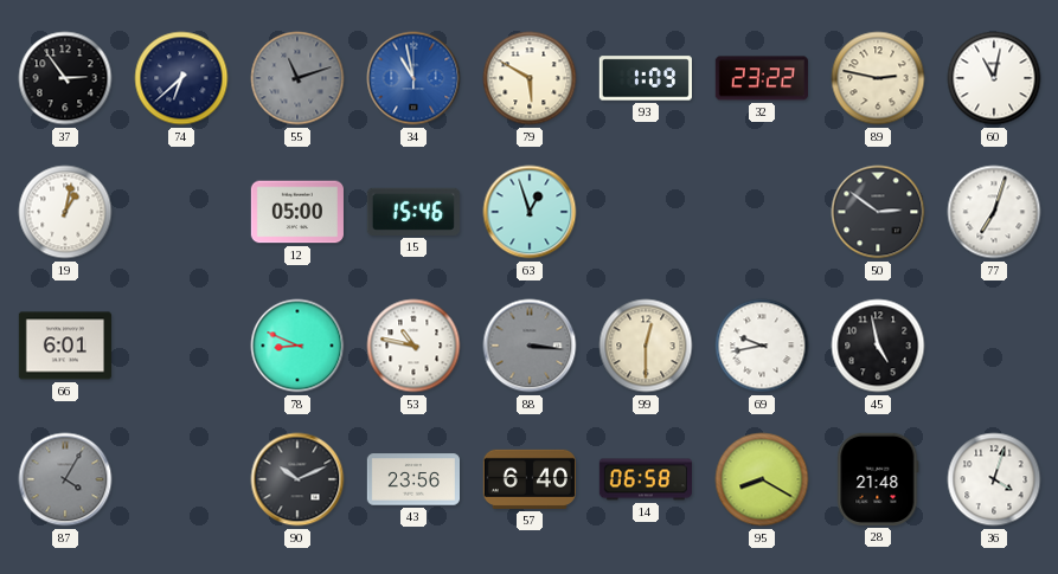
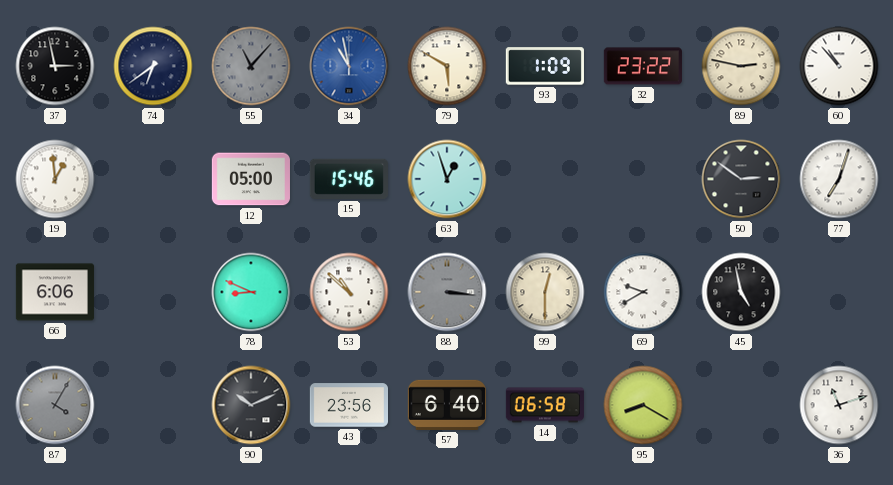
37: 2:54 -> 2:58 (55, 66)
74: 6:38 -> 6:39 (153, 66)
55: 11:12 -> 11:07 (251, 66)
60: 11:02 -> 10:53 (839, 66)
19: 1:02 -> 12:59 (55, 179)
66: 6:01 -> 6:06 (55, 292)
53: 10:47 -> 10:52 (349, 292)
69: 9:43 -> 9:40 (643, 292)
28: 21:48 -> none (878, 479)
36: 4:03 -> 11:12 (839, 405)
